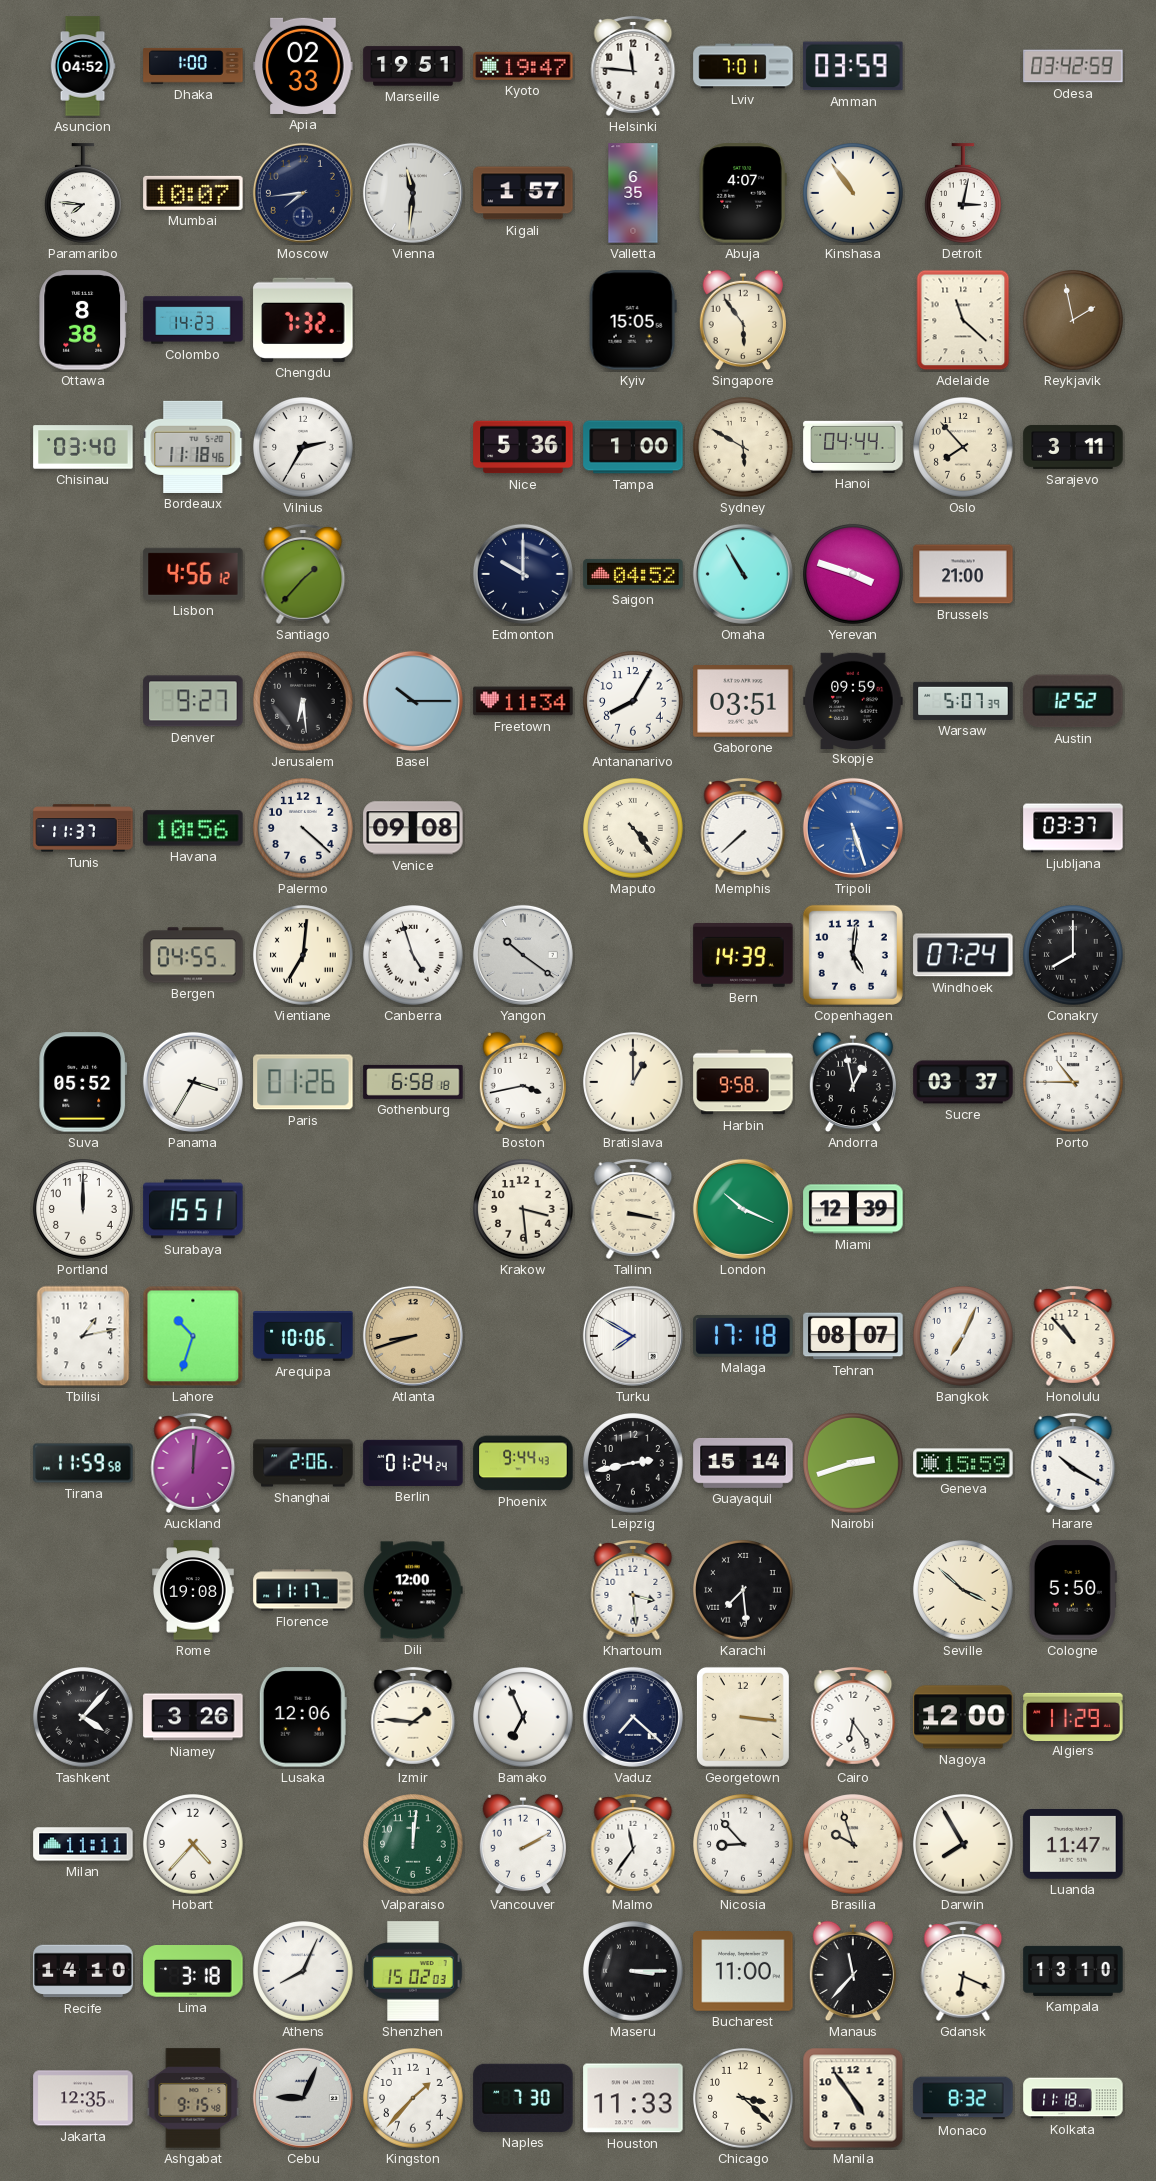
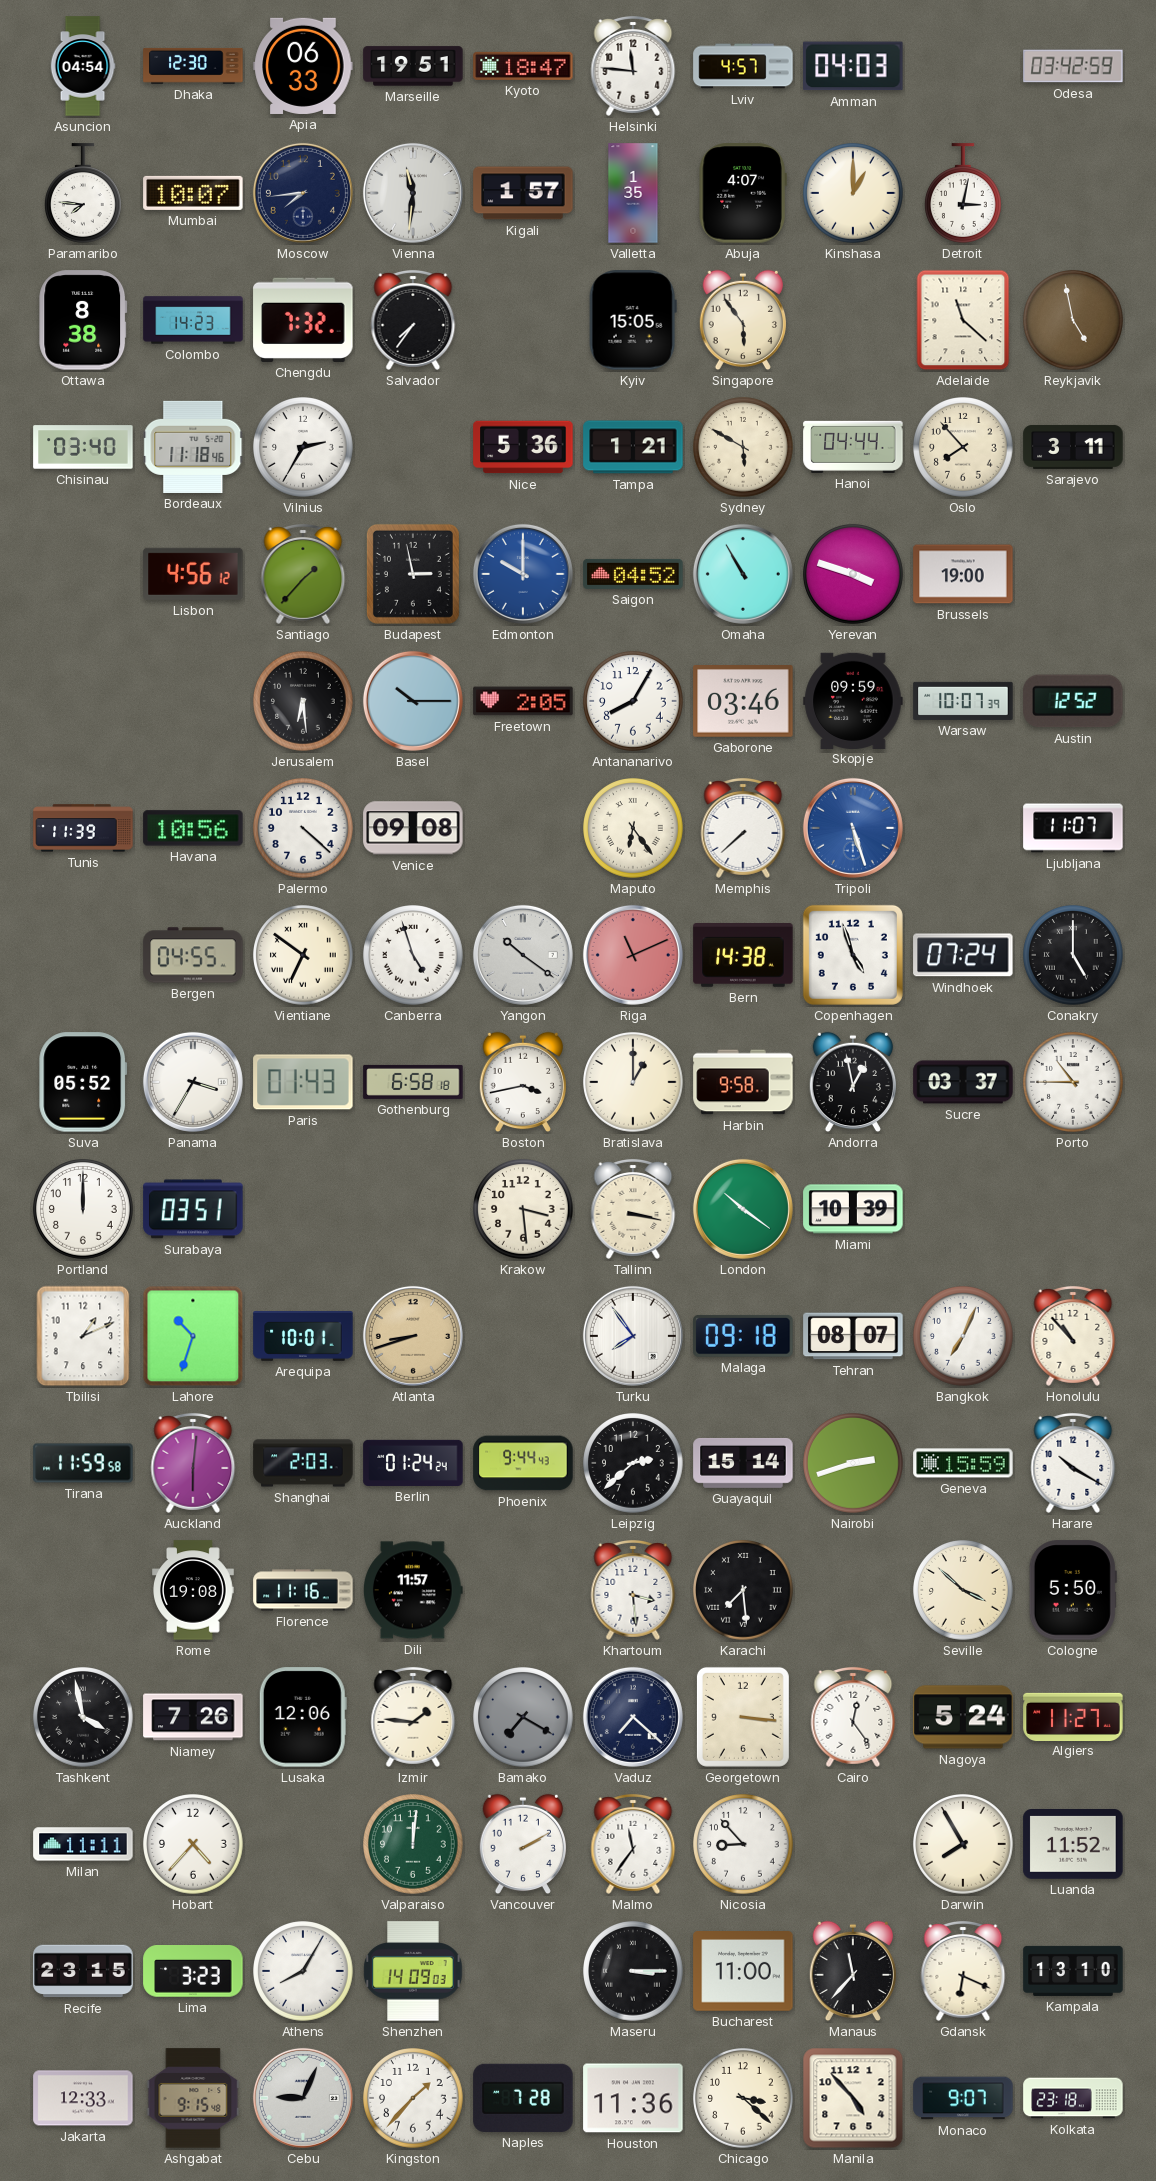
Asuncion: 04:52 -> 04:54 (83, 66)
Dhaka: 1:00 -> 12:30 (193, 66)
Apia: 02:33 -> 06:33 (303, 66)
Kyoto: 19:47 -> 18:47 (523, 66)
Lviv: 7:01 -> 4:57 (743, 66)
Amman: 03:59 -> 04:03 (853, 66)
Valletta: 6:35 -> 1:35 (633, 193)
Kinshasa: 10:54 -> 1:00 (853, 193)
Salvador: none -> 7:36 (413, 320)
Reykjavik: 1:58 -> 4:58 (1073, 320)
Tampa: 1:00 -> 1:21 (633, 447)
Budapest: none -> 2:58 (413, 574)
Edmonton dial: navy -> blue (523, 574)
Brussels: 21:00 -> 19:00 (963, 574)
Denver: 9:27 -> none (193, 701)
Freetown: 11:34 -> 2:05 (523, 701)
Gaborone: 03:51 -> 03:46 (743, 702)
Warsaw: 5:07 -> 10:07 (963, 701)
Tunis: 11:37 -> 11:39 (83, 828)
Maputo: 4:24 -> 6:24 (633, 828)
Ljubljana: 03:37 -> 11:07 (1073, 828)
Vientiane: 7:01 -> 6:51 (303, 955)
Riga: none -> 11:11 (633, 955)
Bern: 14:39 -> 14:38 (743, 956)
Copenhagen: 5:01 -> 4:57 (853, 955)
Conakry: 8:00 -> 5:00 (1073, 955)
Paris: 01:26 -> 01:43 (303, 1082)
Surabaya: 15:51 -> 03:51 (193, 1209)
London: 10:19 -> 10:21 (743, 1209)
Miami: 12:39 -> 10:39 (853, 1209)
Tbilisi: 1:13 -> 1:11 (83, 1336)
Arequipa: 10:06 -> 10:01 (303, 1337)
Turku: 7:50 -> 7:54 (633, 1336)
Malaga: 17:18 -> 09:18 (743, 1336)
Auckland: 12:01 -> 6:01 (193, 1463)
Shanghai: 2:06 -> 2:03 (303, 1463)
Leipzig: 2:43 -> 2:38 (633, 1463)
Florence: 11:17 -> 11:16 (303, 1590)
Dili: 12:00 -> 11:57 (413, 1590)
Tashkent: 4:07 -> 3:58 (83, 1717)
Niamey: 3:26 -> 7:26 (193, 1717)
Bamako: 6:56 -> 7:20 (523, 1717)
Bamako dial: white -> grey (523, 1717)
Cairo: 6:24 -> 12:24 (853, 1717)
Nagoya: 12:00 -> 5:24 (963, 1717)
Algiers: 11:29 -> 11:27 (1073, 1716)
Brasilia: 9:57 -> none (853, 1844)
Luanda: 11:47 -> 11:52 (1073, 1845)
Recife: 14:10 -> 23:15 (83, 1971)
Lima: 3:18 -> 3:23 (193, 1972)
Athens: 8:04 -> 8:05 (303, 1971)
Shenzhen: 15:02 -> 14:09 (413, 1971)
Jakarta: 12:35 -> 12:33 (83, 2098)
Naples: 7:30 -> 7:28 (523, 2098)
Houston: 11:33 -> 11:36 (633, 2098)
Manila: 4:54 -> 4:53 (853, 2098)
Monaco: 8:32 -> 9:07 (963, 2098)
Kolkata: 11:18 -> 23:18 (1073, 2098)
